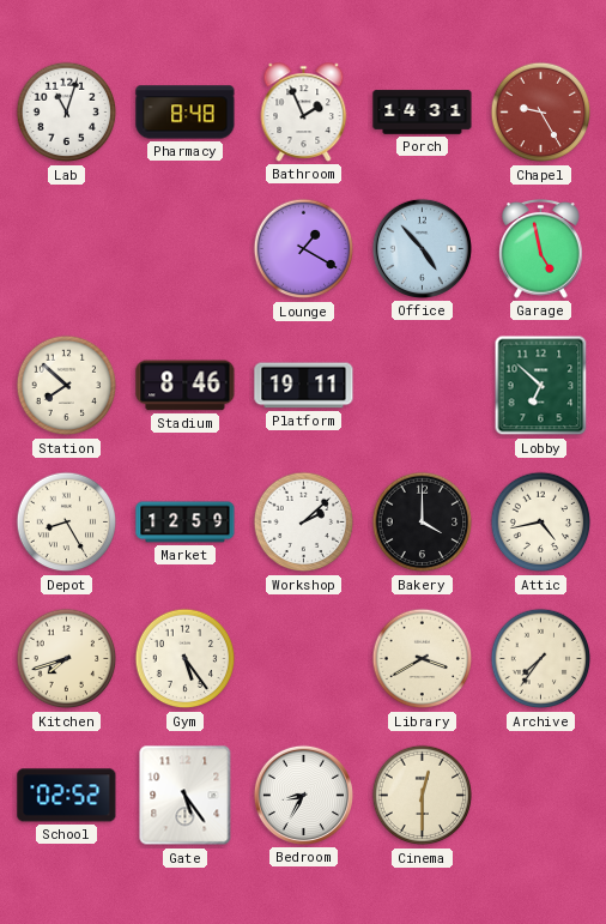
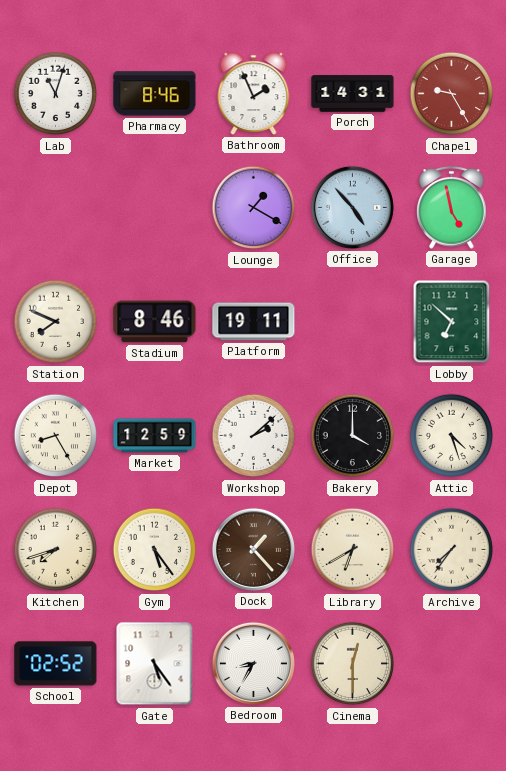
Pharmacy: 8:48 -> 8:46 (155, 94)
Station: 7:52 -> 7:49 (56, 322)
Attic: 4:43 -> 4:27 (452, 436)
Dock: none -> 1:23 (253, 549)
Library: 3:40 -> 6:40 (353, 550)
